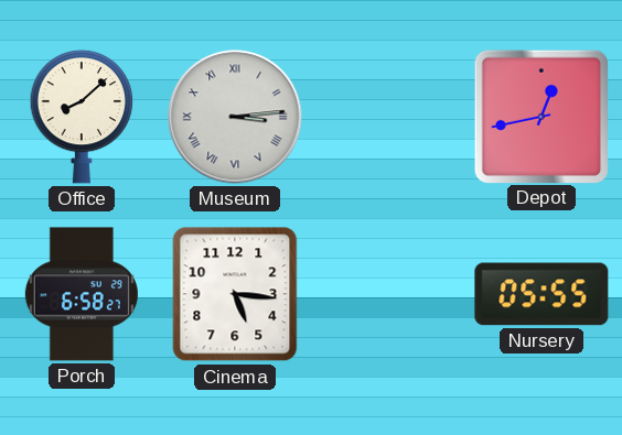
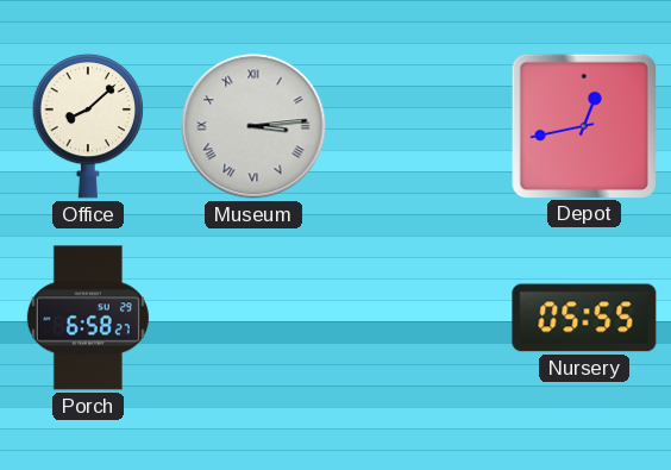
Cinema: 5:16 -> none (235, 294)
